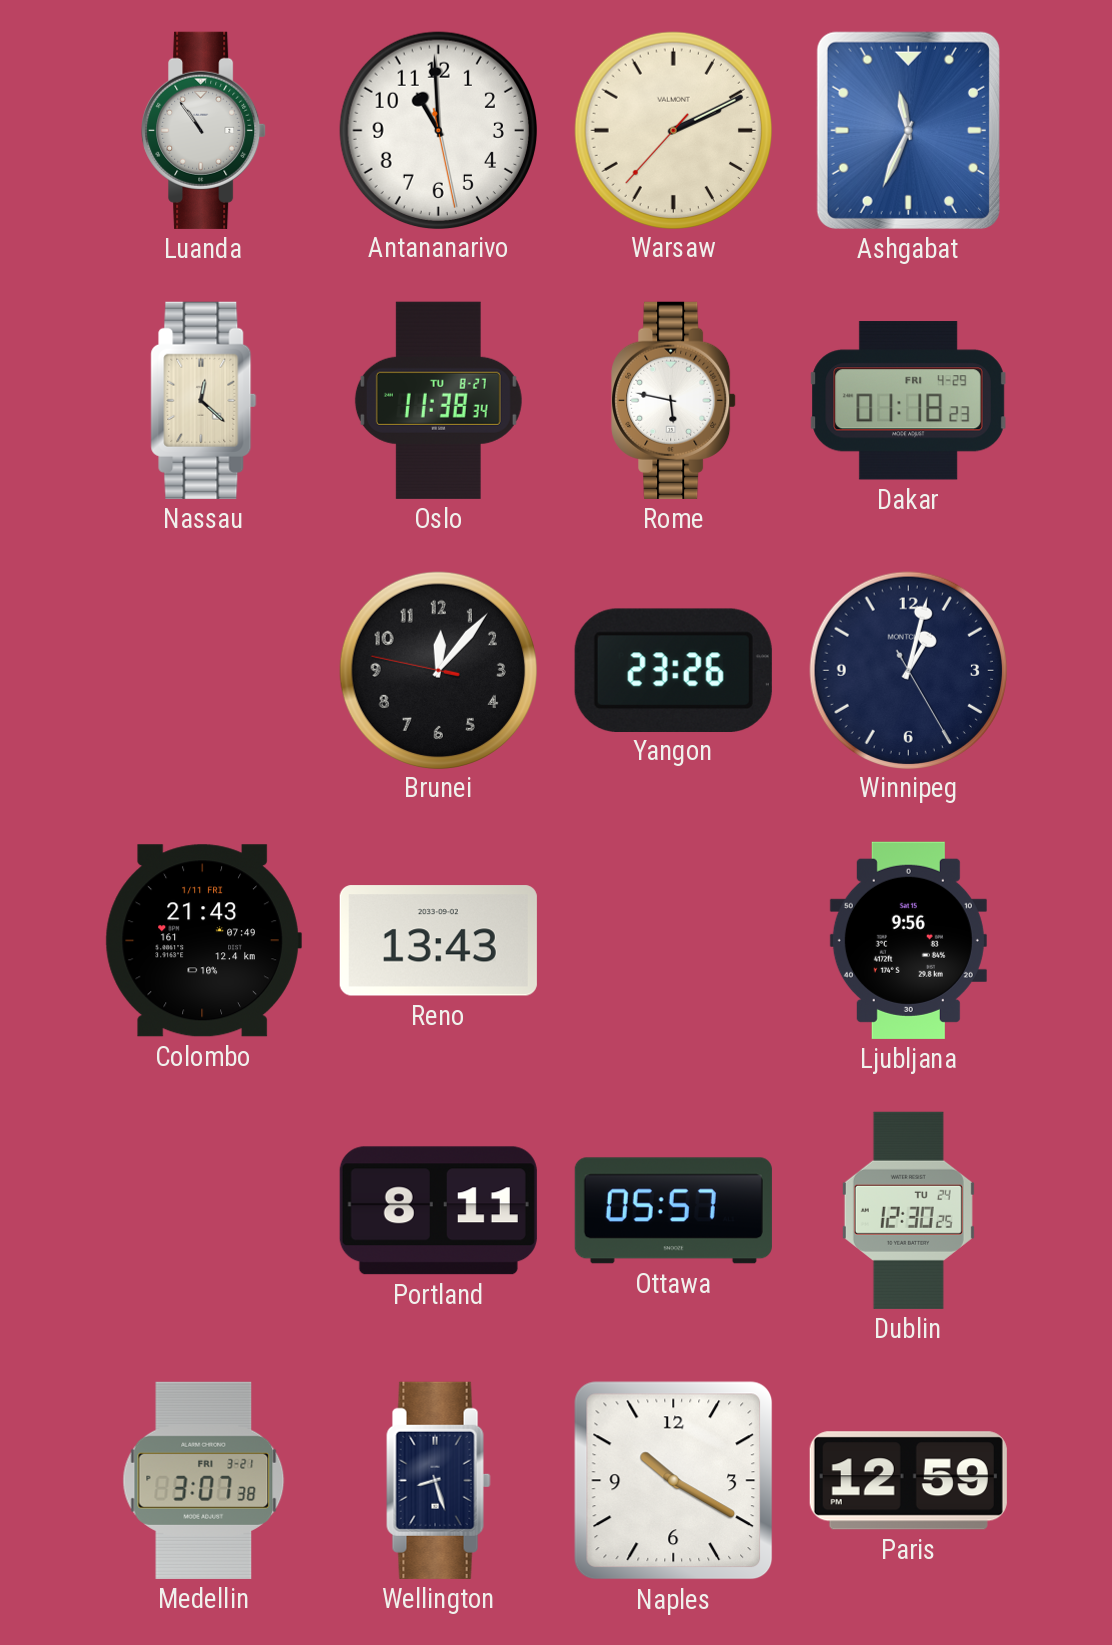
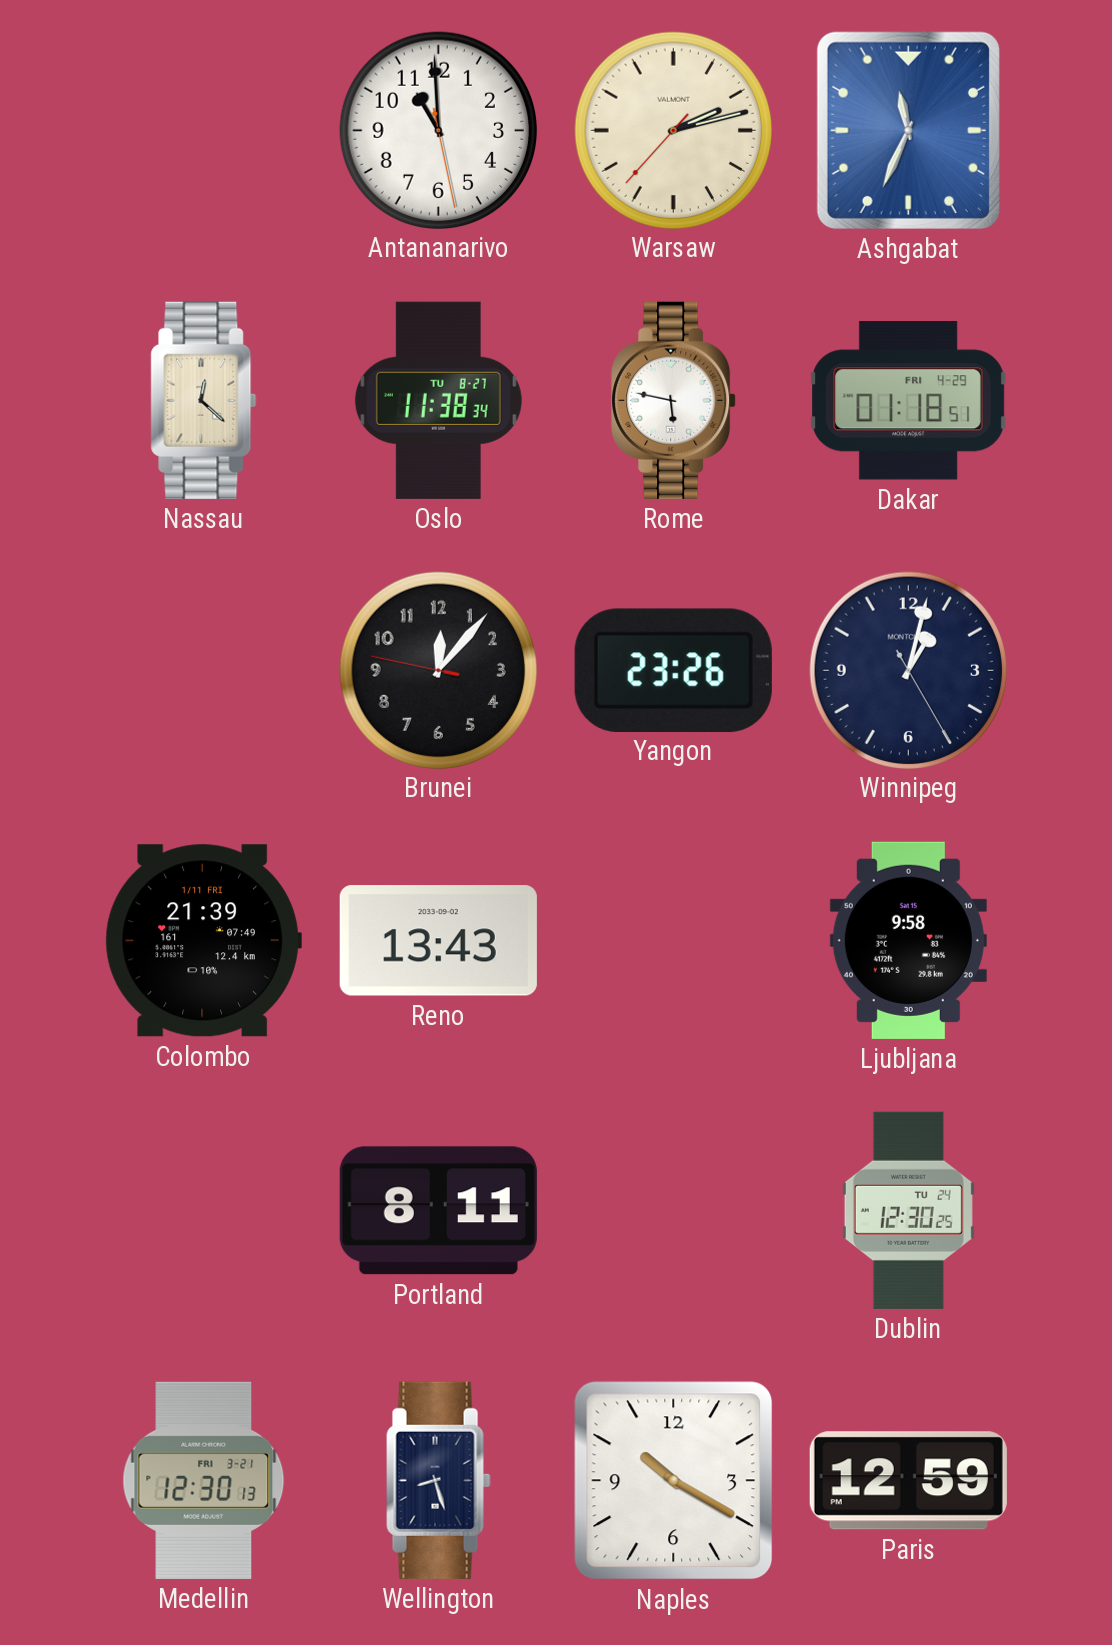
Luanda: 10:54 -> none (204, 130)
Warsaw: 2:10 -> 2:12 (673, 130)
Dakar: 01:18:23 -> 01:18:51 (909, 401)
Colombo: 21:43 -> 21:39 (203, 941)
Ljubljana: 9:56 -> 9:58 (908, 940)
Ottawa: 05:57 -> none (673, 1211)
Medellin: 3:07 -> 12:30 (204, 1480)
